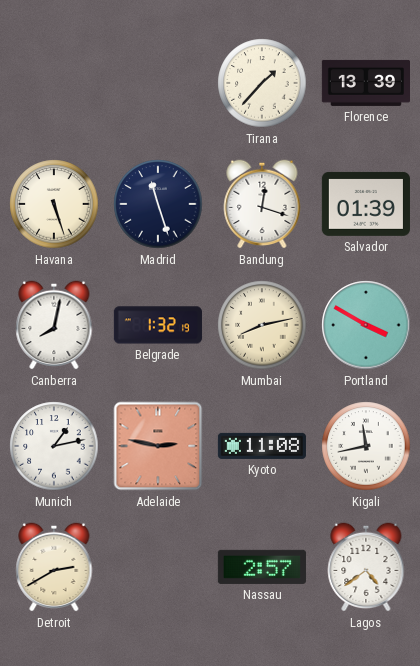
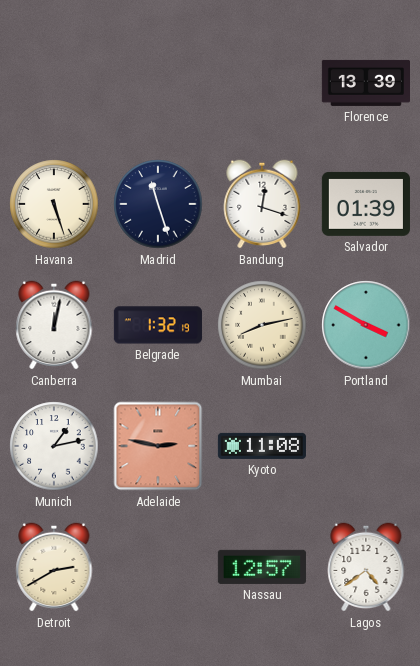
Tirana: 1:37 -> none (262, 83)
Canberra: 8:02 -> 12:02 (54, 325)
Kigali: 11:43 -> none (366, 446)
Nassau: 2:57 -> 12:57 (262, 567)
